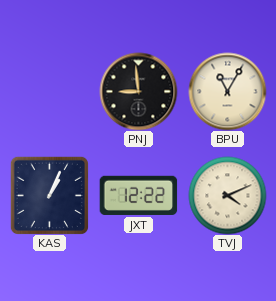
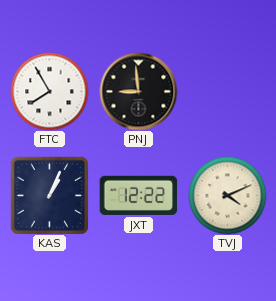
FTC: none -> 7:55 (49, 91)
BPU: 11:05 -> none (227, 91)
